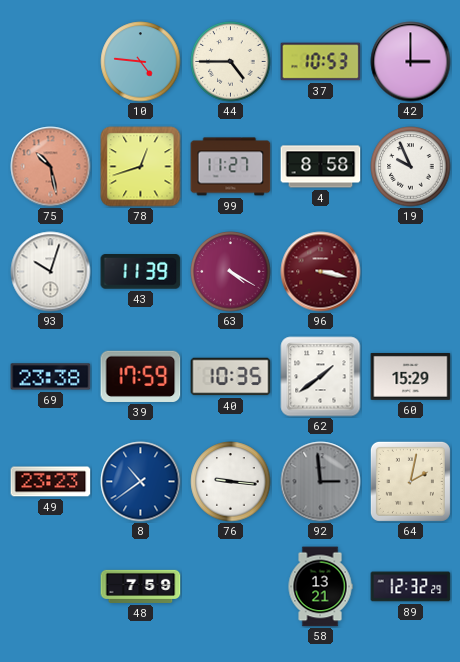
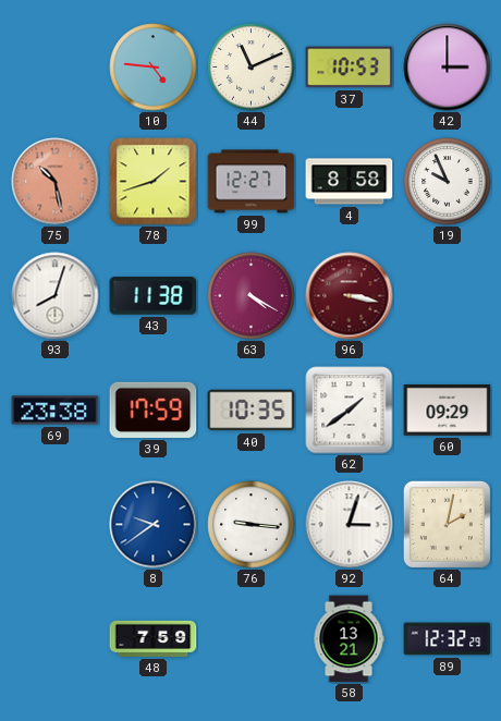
44: 4:45 -> 11:11 (252, 68)
78: 12:42 -> 1:42 (154, 182)
99: 11:27 -> 12:27 (252, 182)
93: 10:03 -> 8:03 (56, 296)
43: 11:39 -> 11:38 (154, 296)
60: 15:29 -> 09:29 (448, 410)
49: 23:23 -> none (51, 482)
8: 10:39 -> 9:39 (154, 525)
92: 2:59 -> 3:03 (350, 525)
92 dial: grey -> white (350, 525)
